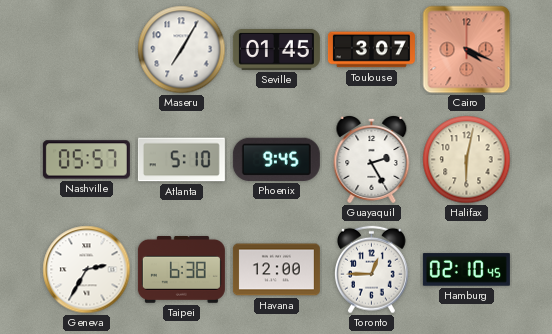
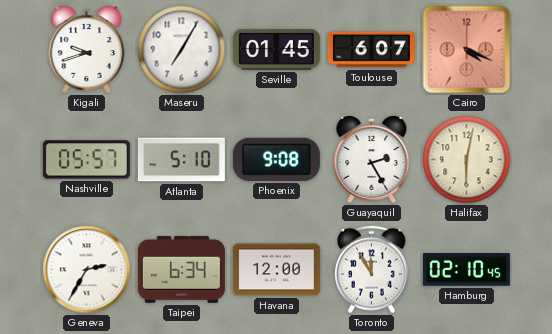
Kigali: none -> 9:42 (87, 50)
Toulouse: 3:07 -> 6:07 (371, 50)
Phoenix: 9:45 -> 9:08 (276, 159)
Taipei: 6:38 -> 6:34 (181, 270)
Toronto: 12:45 -> 11:55 (371, 270)
